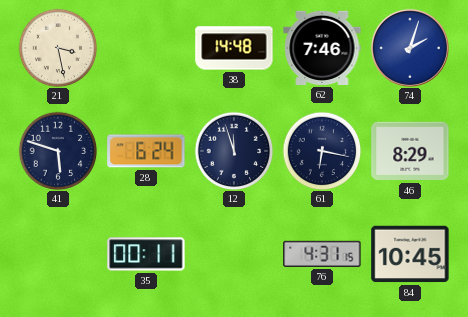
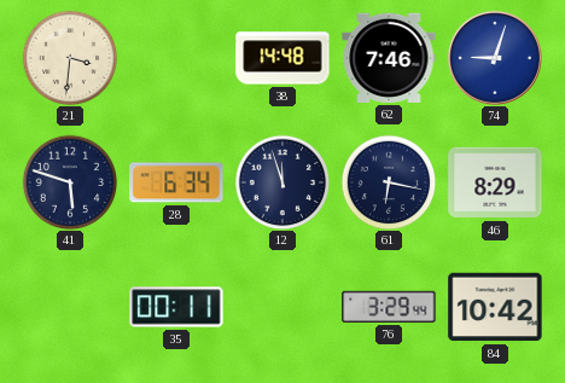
21: 3:28 -> 3:31 (70, 58)
74: 2:03 -> 9:03 (495, 58)
28: 6:24 -> 6:34 (176, 182)
76: 4:31 -> 3:29 (389, 307)
84: 10:45 -> 10:42 (495, 307)
